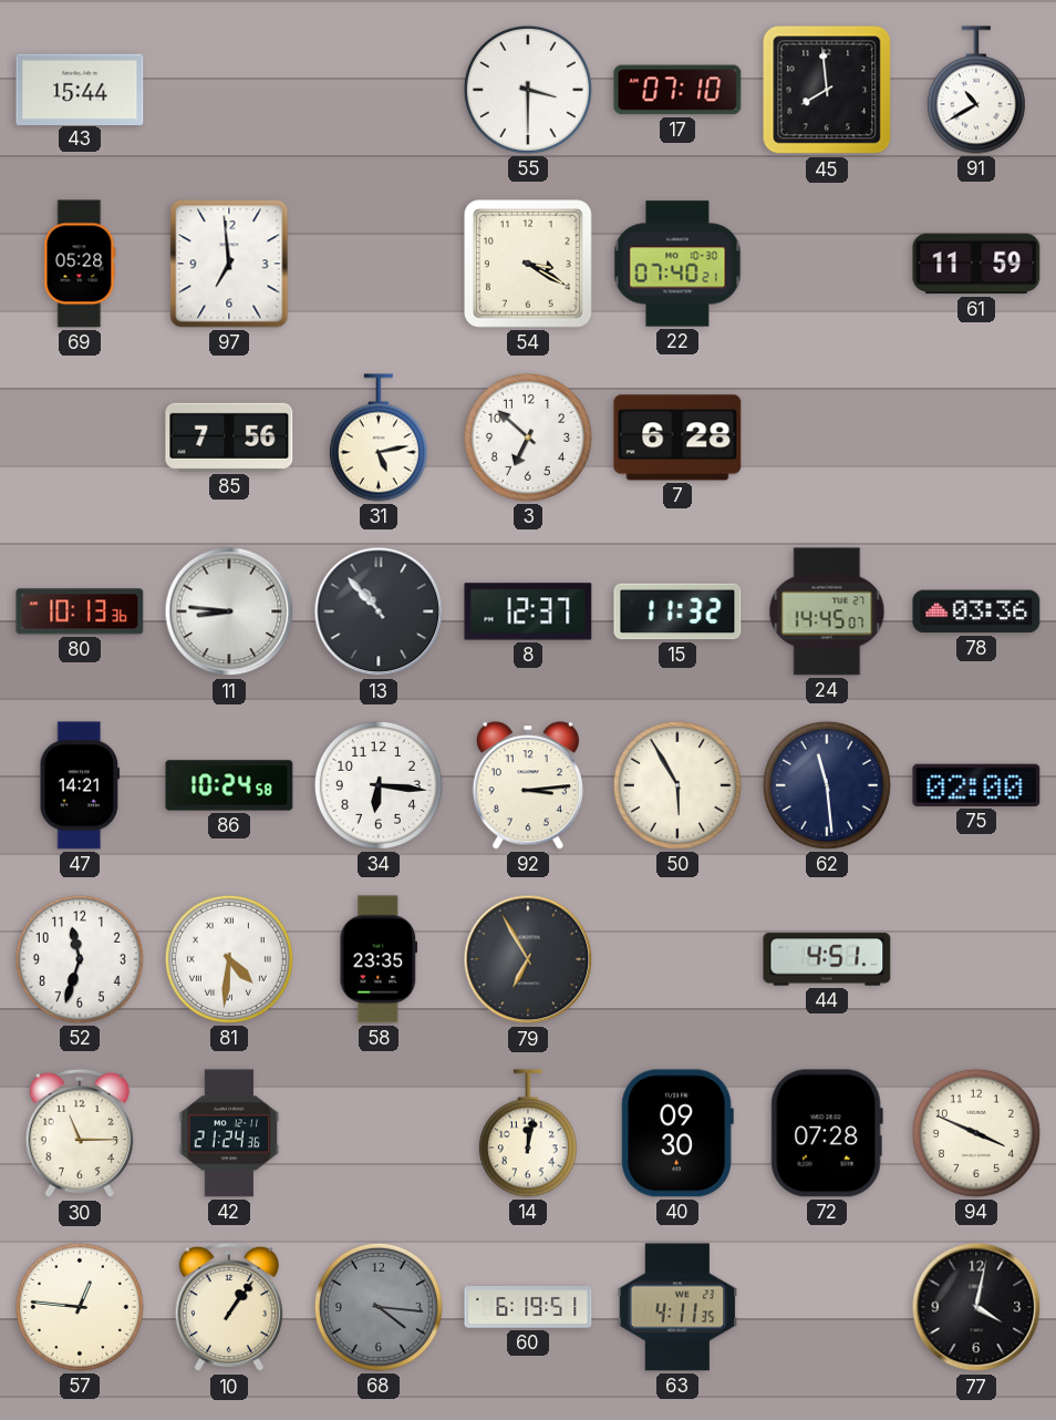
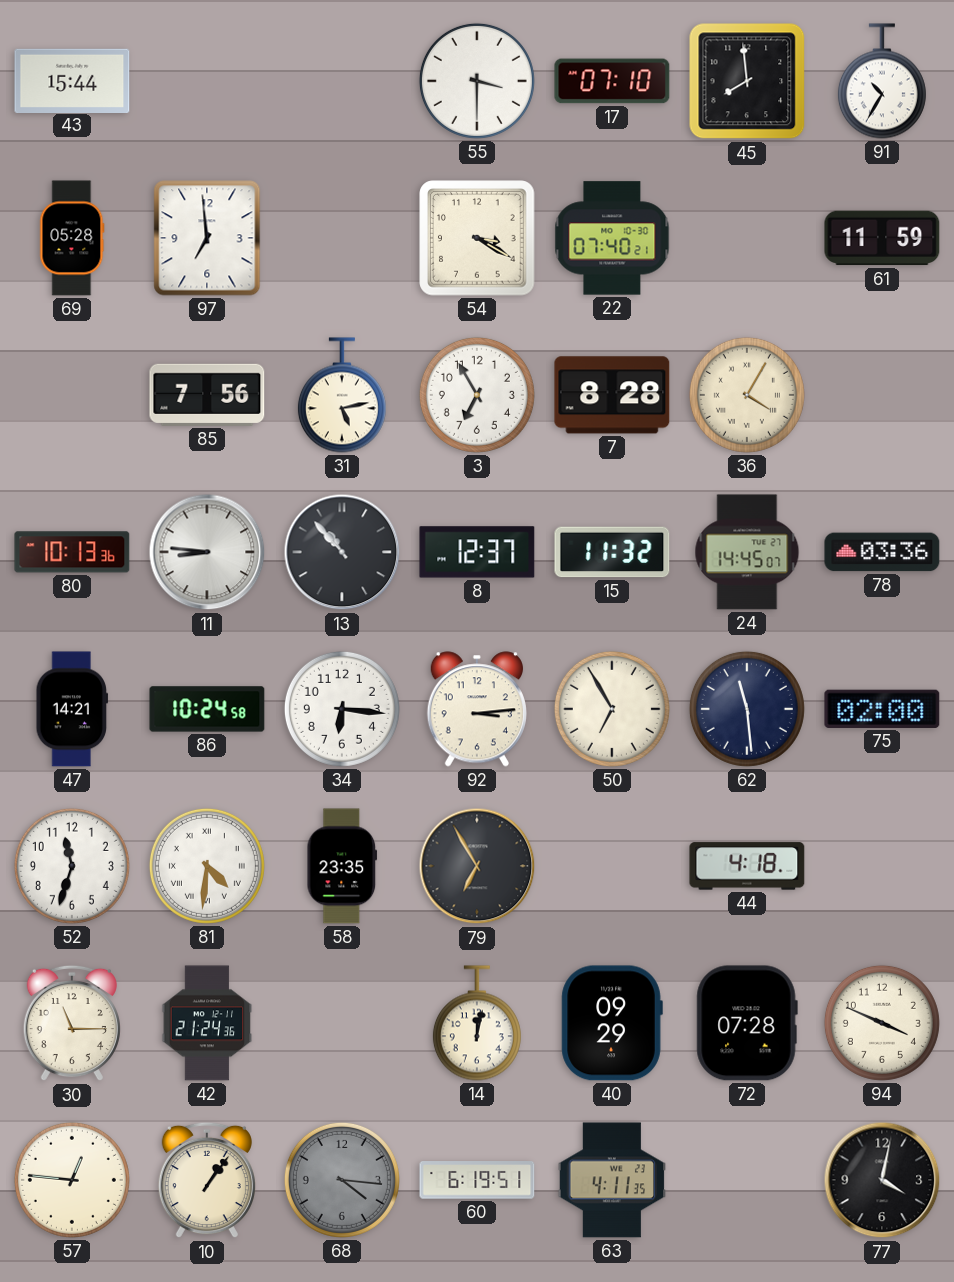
91: 10:40 -> 10:35 (882, 81)
3: 6:52 -> 6:55 (477, 395)
7: 6:28 -> 8:28 (612, 395)
36: none -> 4:05 (747, 395)
50: 5:55 -> 6:55 (612, 709)
44: 4:51 -> 4:18 (747, 866)
40: 09:30 -> 09:29 (612, 1023)
